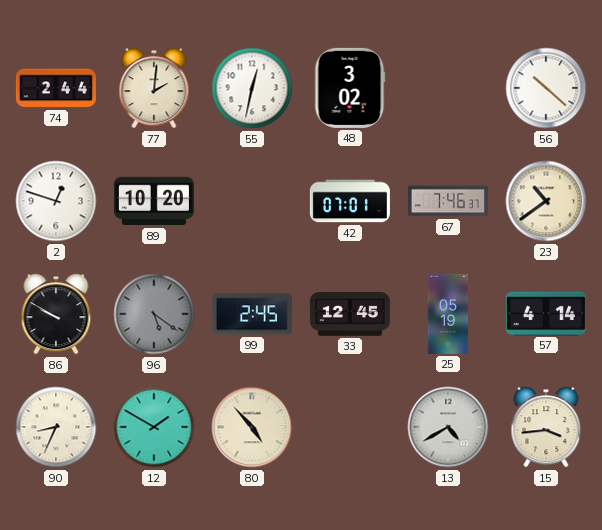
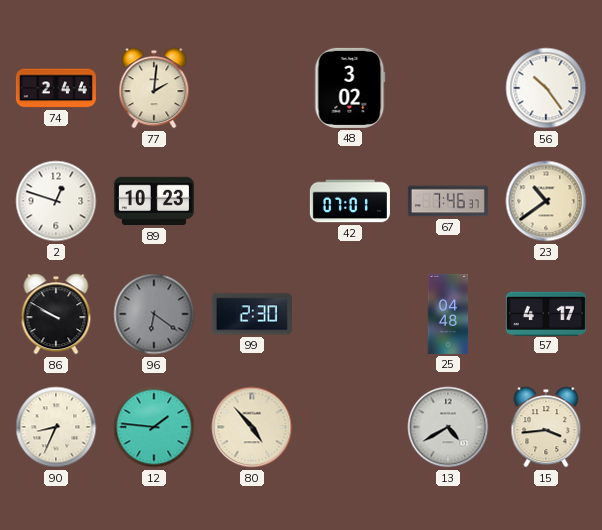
55: 12:32 -> none (252, 88)
56: 10:22 -> 10:24 (546, 88)
89: 10:20 -> 10:23 (154, 201)
96: 5:21 -> 6:21 (154, 314)
99: 2:45 -> 2:30 (252, 314)
33: 12:45 -> none (350, 315)
25: 05:19 -> 04:48 (448, 314)
57: 4:14 -> 4:17 (546, 313)
12: 1:50 -> 1:46 (154, 427)
